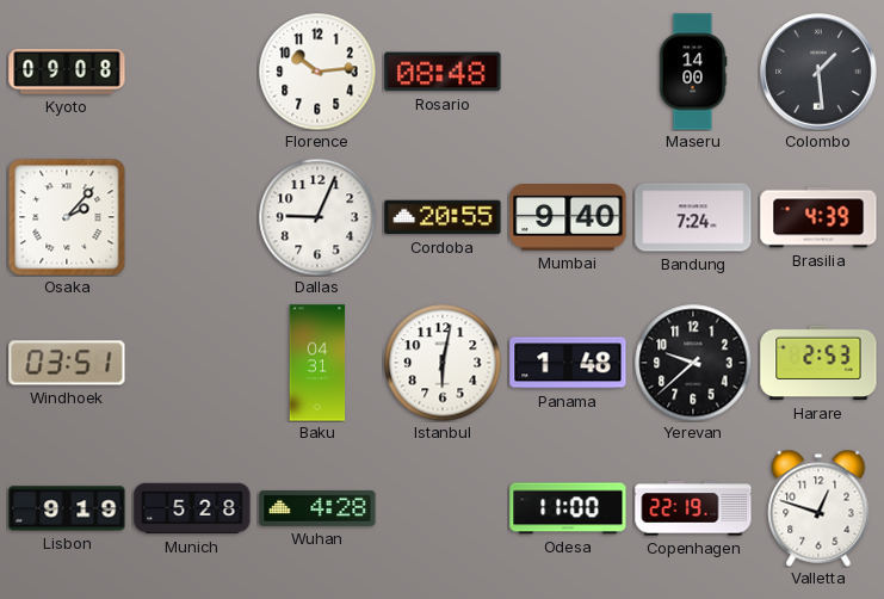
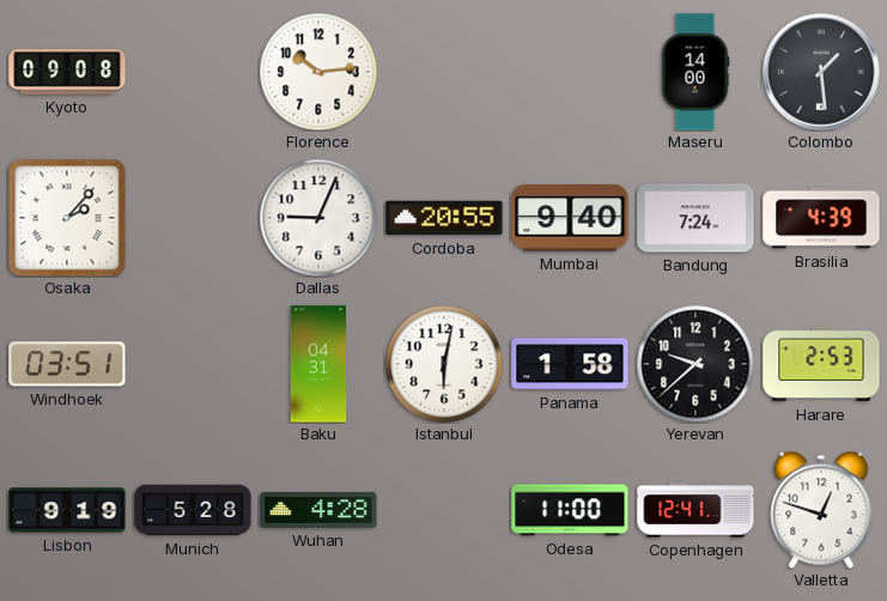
Rosario: 08:48 -> none (443, 72)
Panama: 1:48 -> 1:58 (570, 364)
Copenhagen: 22:19 -> 12:41 (695, 510)
